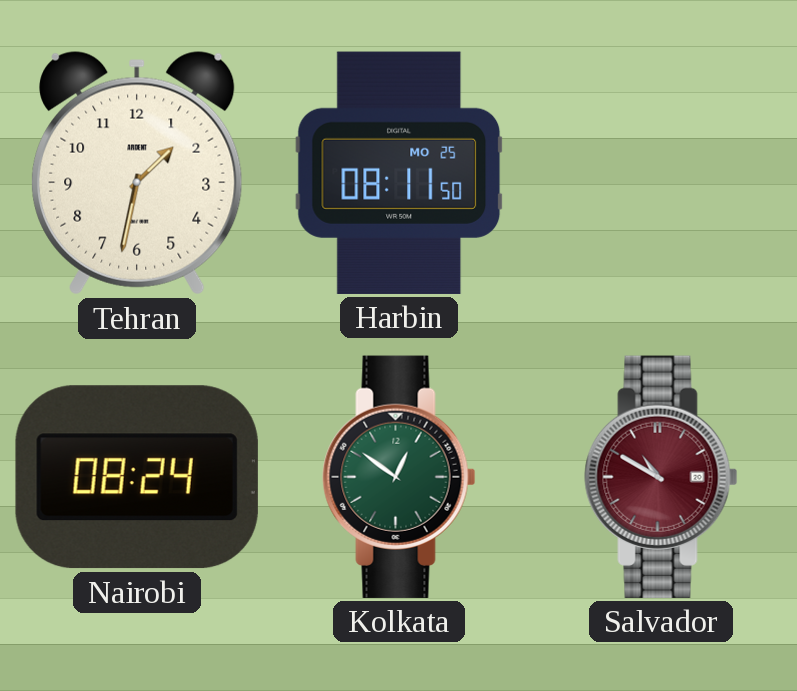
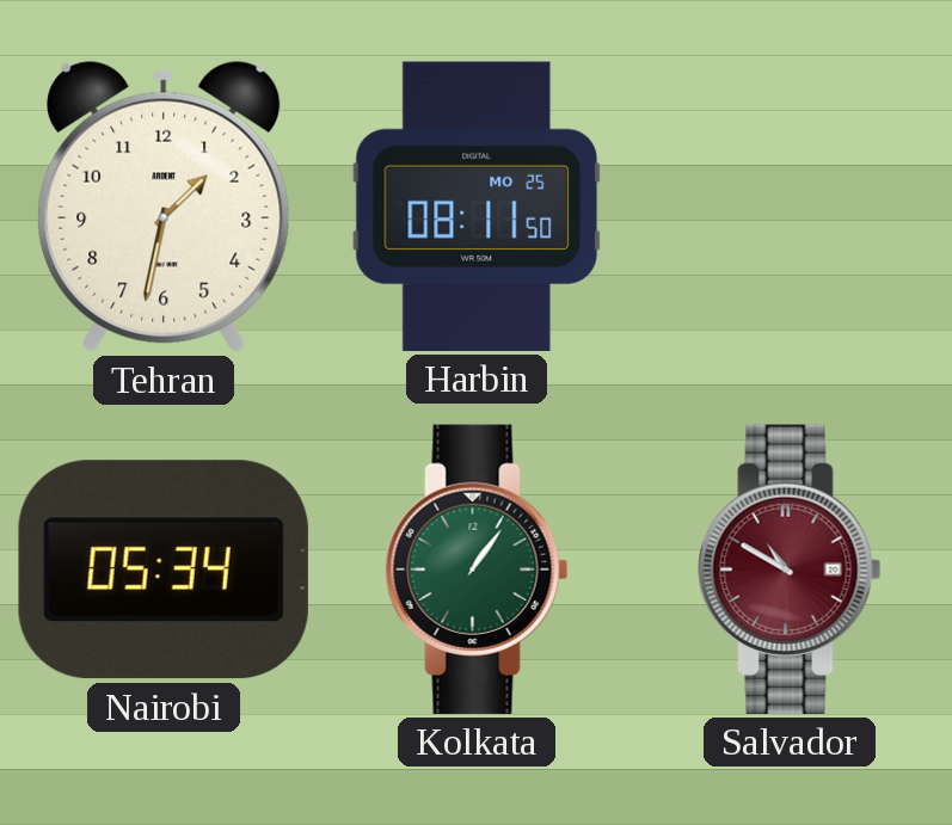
Nairobi: 08:24 -> 05:34 (164, 570)
Kolkata: 12:51 -> 1:06 (477, 570)
